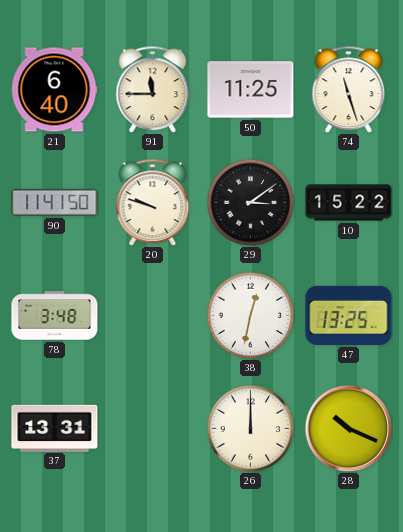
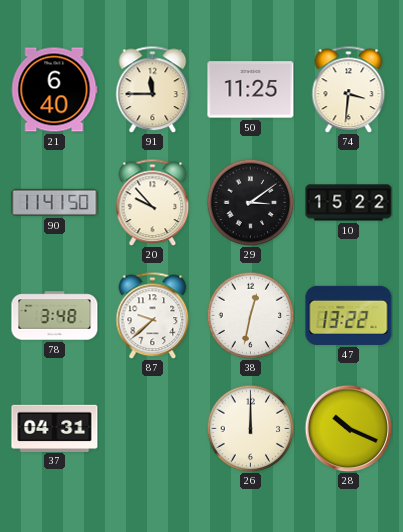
74: 11:27 -> 3:31 (349, 89)
20: 9:48 -> 9:53 (153, 202)
87: none -> 9:38 (153, 315)
47: 13:25 -> 13:22 (349, 315)
37: 13:31 -> 04:31 (55, 428)
